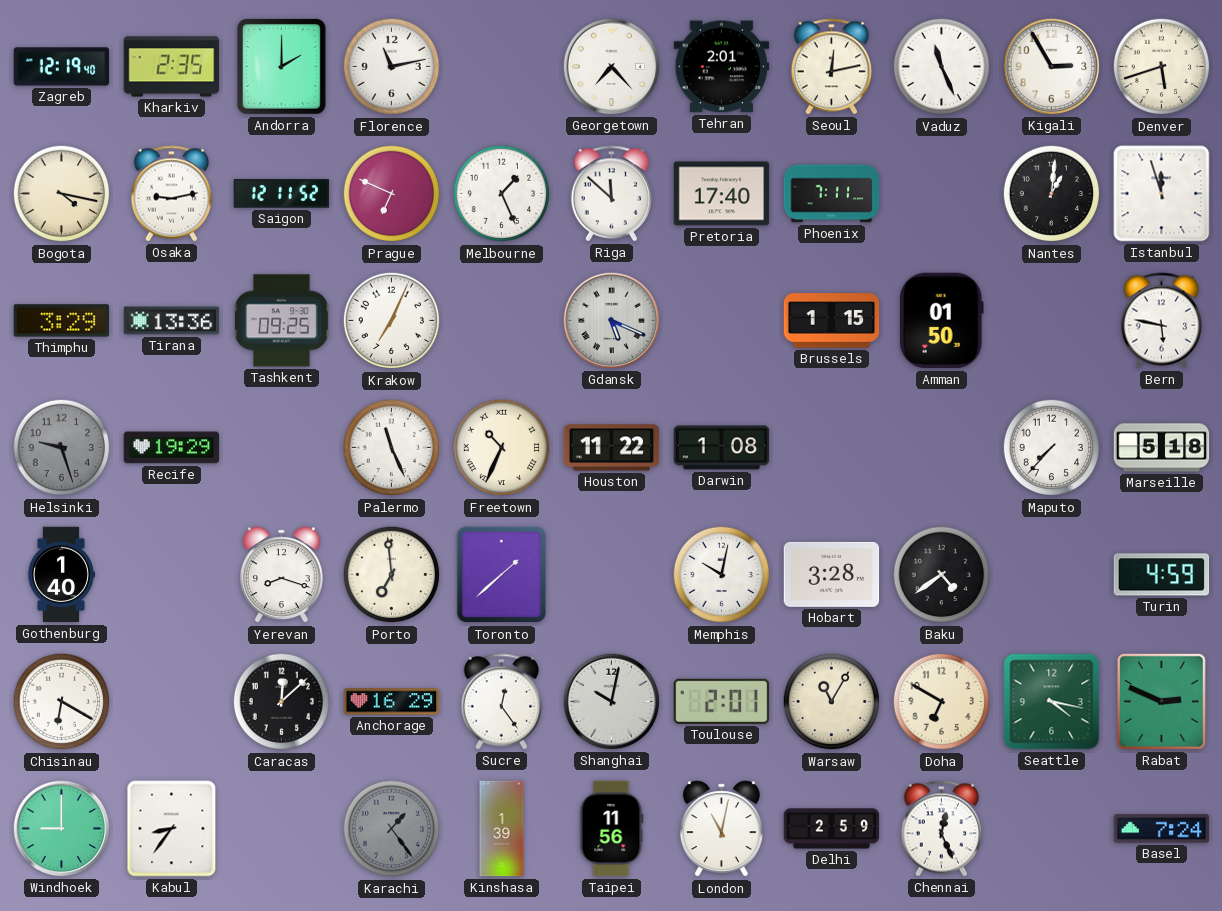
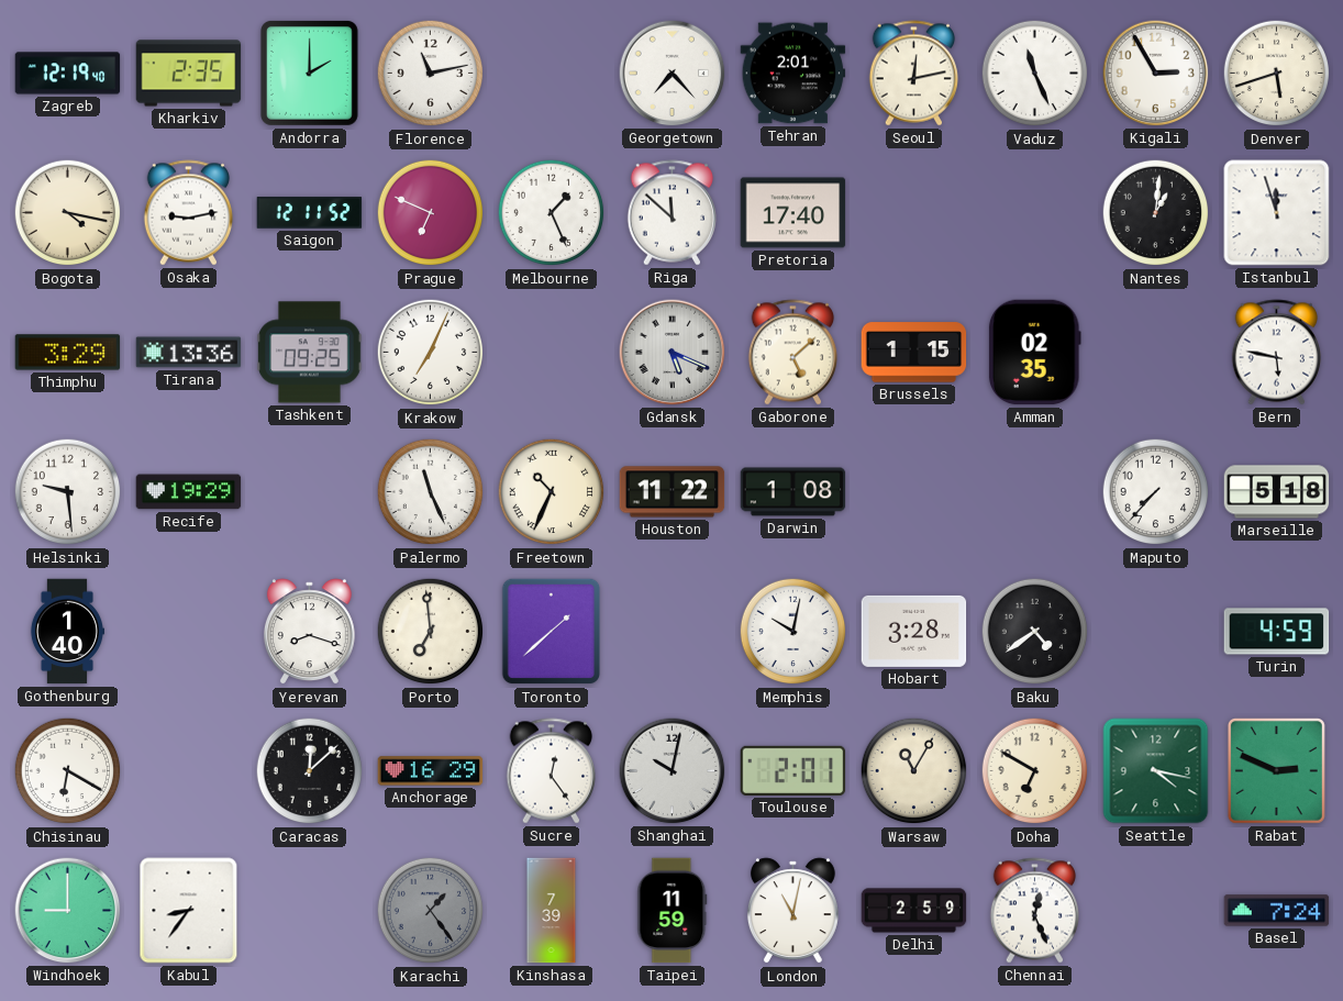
Phoenix: 7:11 -> none (832, 194)
Gaborone: none -> 5:08 (793, 353)
Amman: 01:50 -> 02:35 (1034, 353)
Helsinki: 9:27 -> 9:29 (68, 492)
Helsinki dial: grey -> white (68, 492)
Kinshasa: 1:39 -> 7:39 (552, 911)
Taipei: 11:56 -> 11:59 (673, 911)
